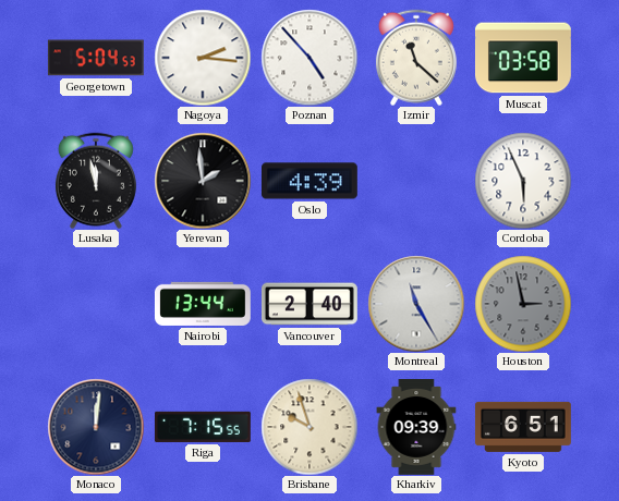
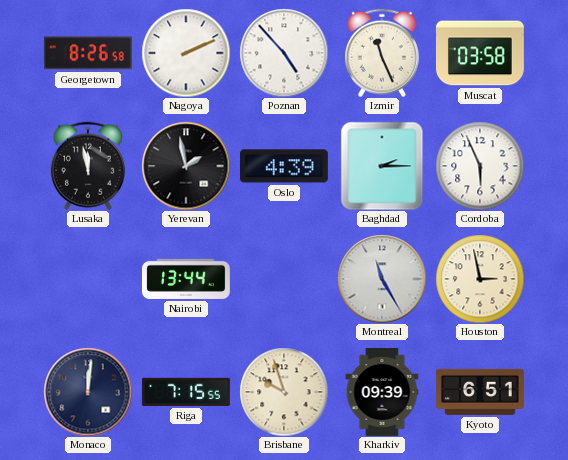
Georgetown: 5:04 -> 8:26 (88, 53)
Nagoya: 2:16 -> 2:11 (186, 53)
Izmir: 11:22 -> 11:26 (382, 53)
Yerevan: 1:59 -> 1:58 (186, 166)
Baghdad: none -> 2:15 (382, 166)
Vancouver: 2:40 -> none (311, 304)
Houston dial: grey -> cream (480, 279)
